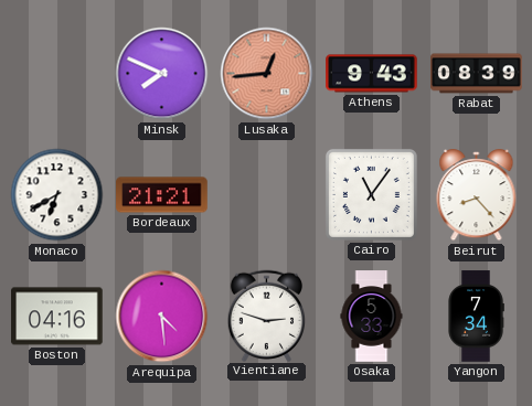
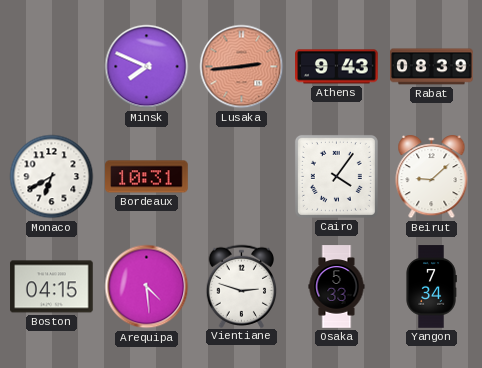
Lusaka: 12:44 -> 2:44 (242, 67)
Bordeaux: 21:21 -> 10:31 (147, 177)
Cairo: 11:06 -> 4:06 (336, 176)
Beirut: 8:23 -> 9:08 (432, 178)
Boston: 04:16 -> 04:15 (52, 287)
